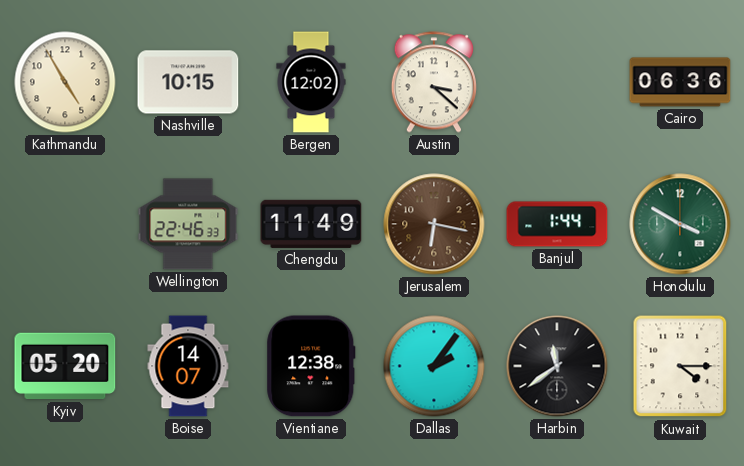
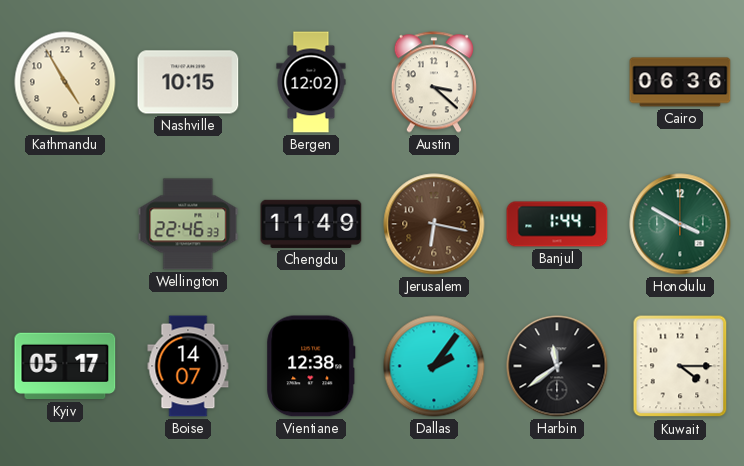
Kyiv: 05:20 -> 05:17 (65, 366)
